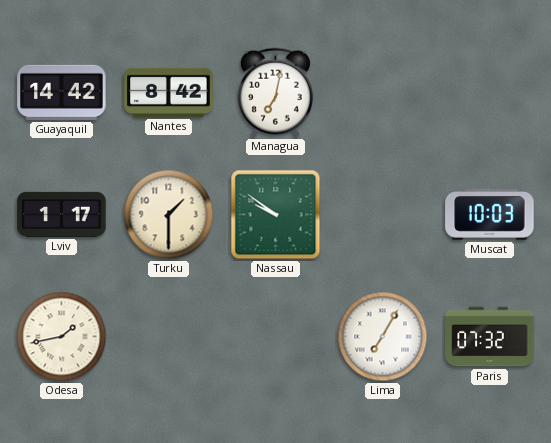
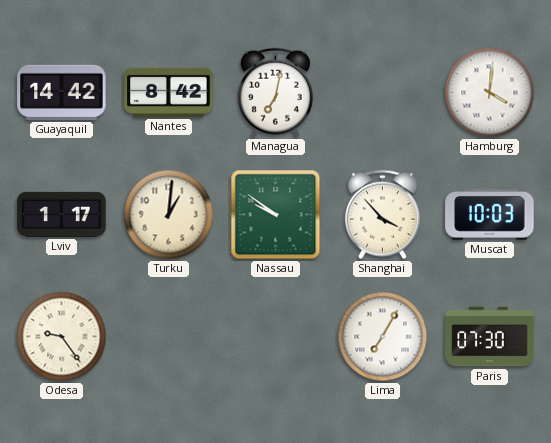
Hamburg: none -> 4:01 (490, 93)
Turku: 1:30 -> 1:01 (169, 215)
Shanghai: none -> 3:53 (382, 215)
Odesa: 1:43 -> 9:24 (62, 337)
Paris: 07:32 -> 07:30 (490, 337)
